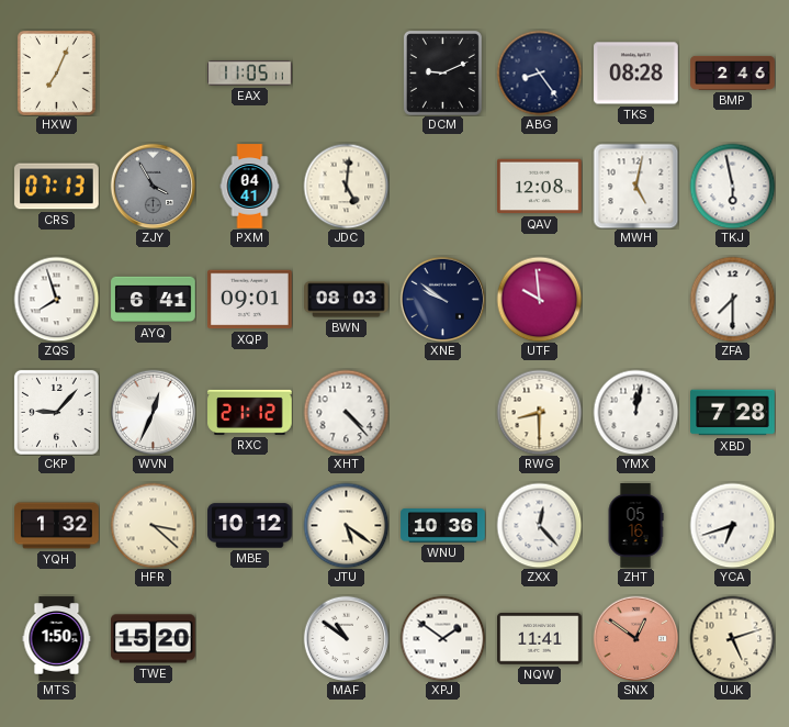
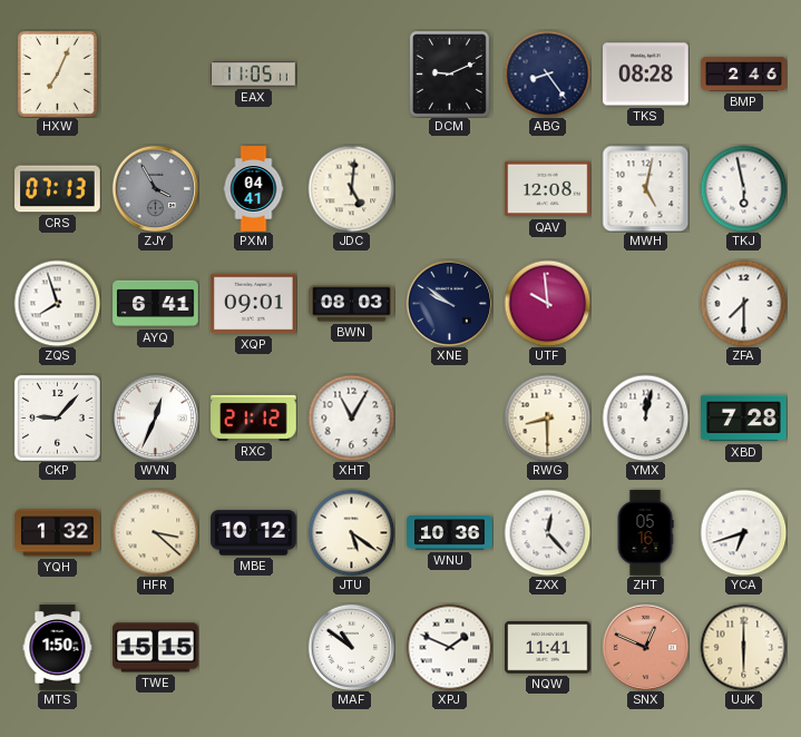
XHT: 4:23 -> 11:05 (351, 417)
TWE: 15:20 -> 15:15 (156, 648)
XPJ: 1:51 -> 1:49 (449, 647)
SNX: 12:51 -> 12:49 (645, 647)
UJK: 5:12 -> 6:00 (743, 647)
